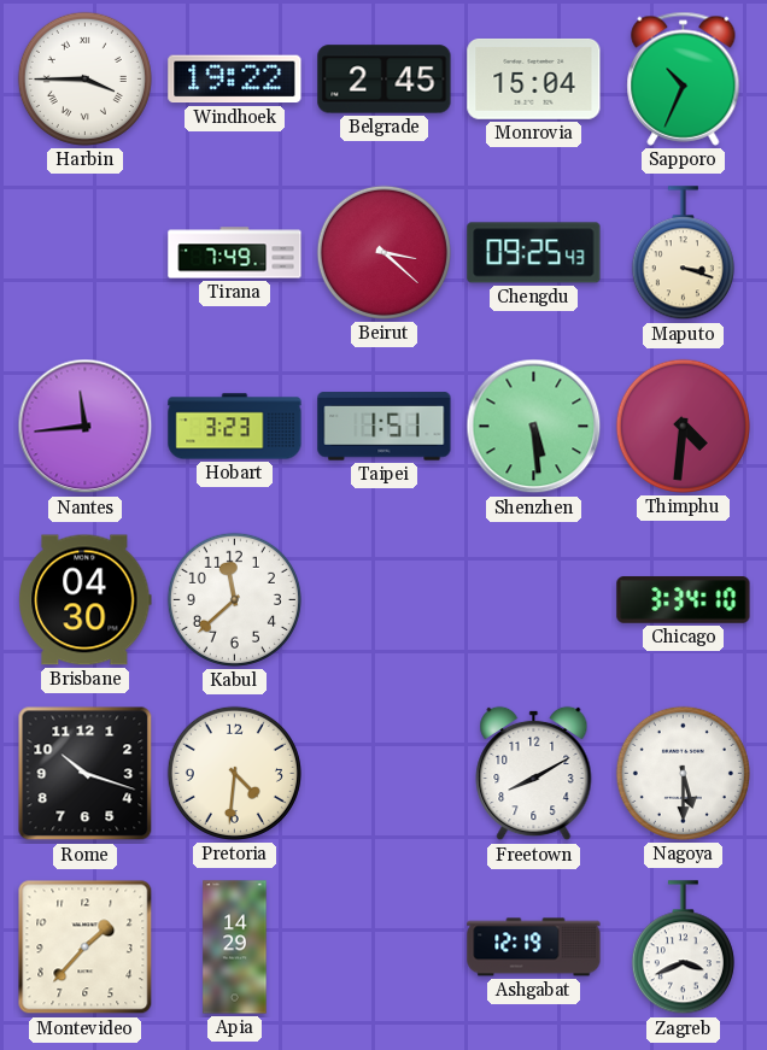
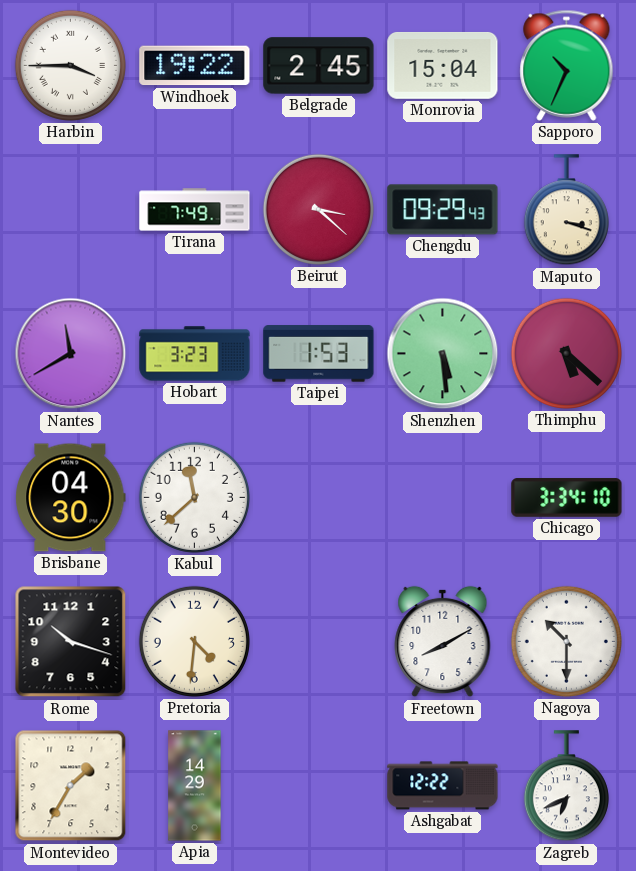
Chengdu: 09:25 -> 09:29 (443, 210)
Nantes: 11:44 -> 11:40 (71, 354)
Taipei: 1:51 -> 1:53 (319, 354)
Thimphu: 4:31 -> 5:22 (566, 353)
Nagoya: 5:30 -> 10:30 (566, 641)
Montevideo: 1:37 -> 1:35 (71, 786)
Ashgabat: 12:19 -> 12:22 (443, 786)
Zagreb: 3:41 -> 6:41 (566, 786)
